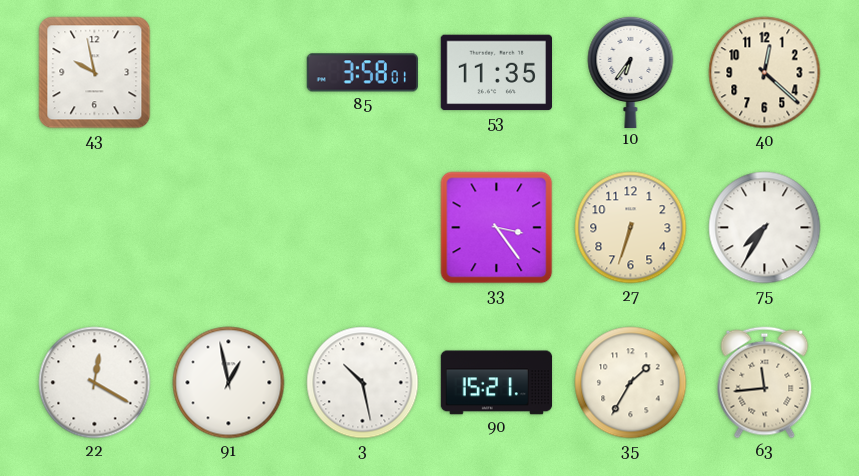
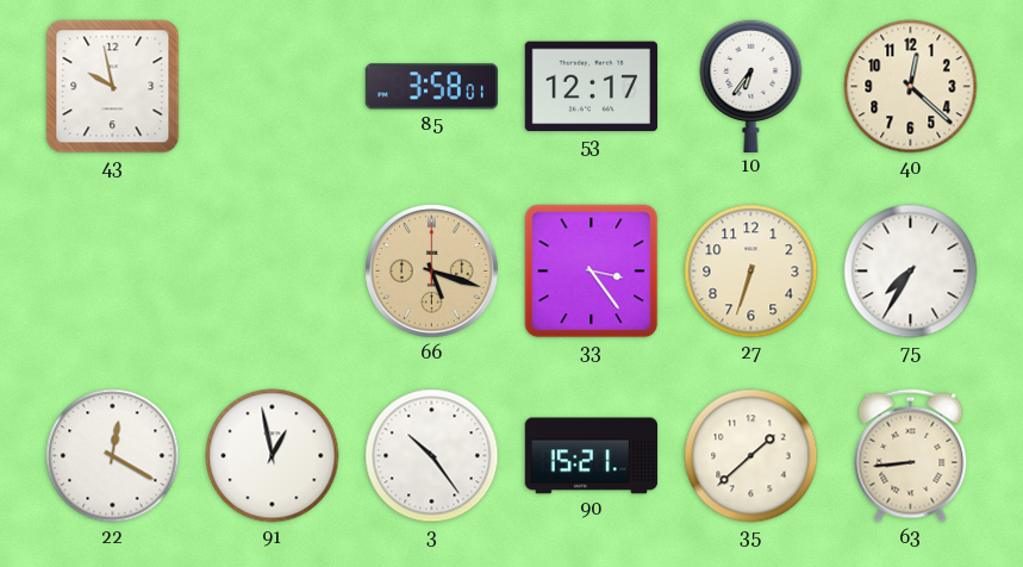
53: 11:35 -> 12:17 (591, 87)
66: none -> 5:18 (432, 272)
3: 10:28 -> 10:24 (432, 456)
35: 1:35 -> 1:38 (751, 456)
63: 11:44 -> 8:44 (911, 456)
